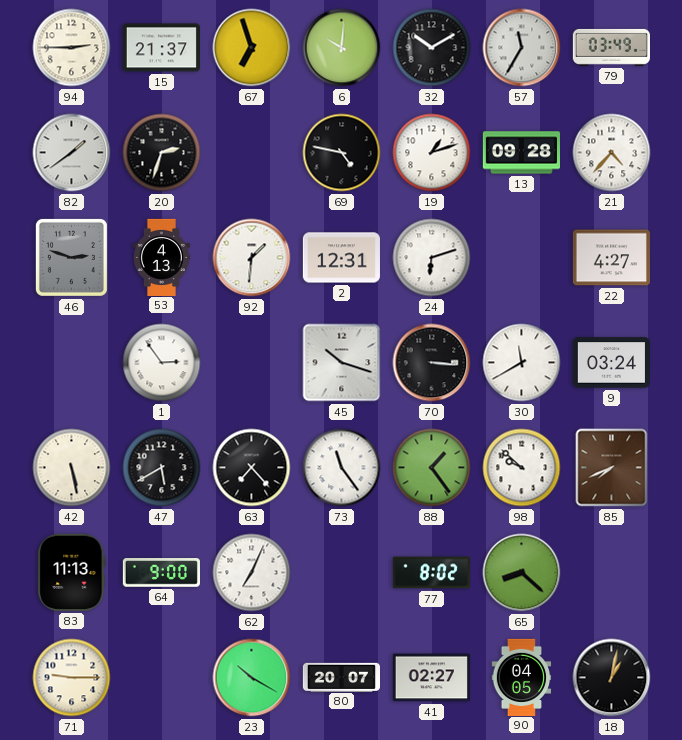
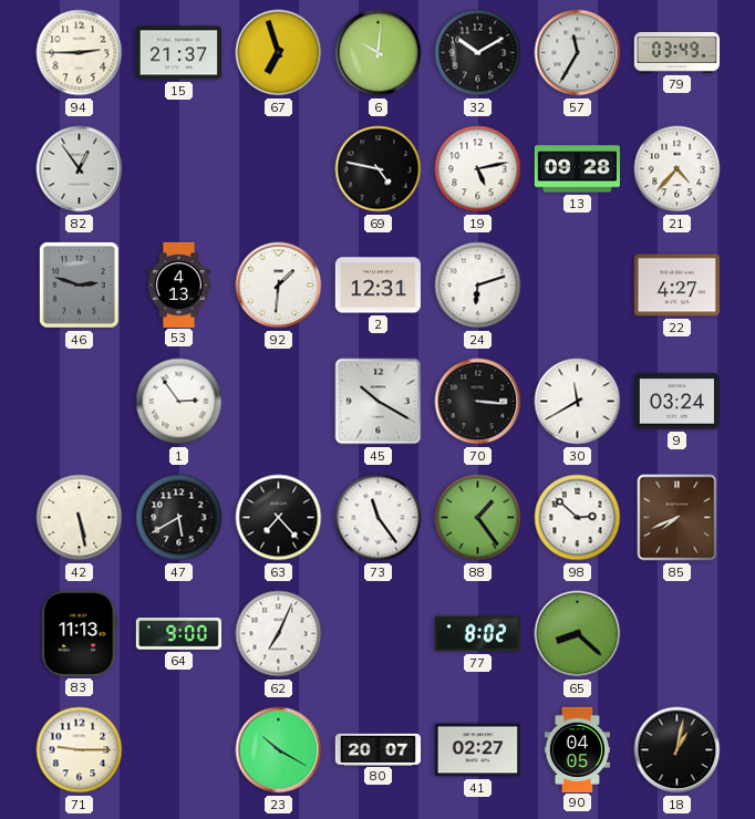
82: 1:39 -> 12:54 (80, 169)
20: 2:33 -> none (162, 153)
19: 1:12 -> 5:13 (478, 169)
45: 10:18 -> 10:20 (379, 402)
98: 9:52 -> 2:52 (578, 518)
